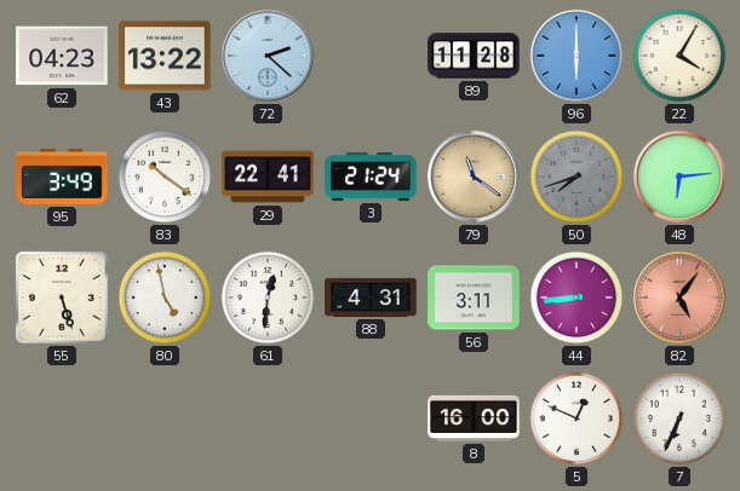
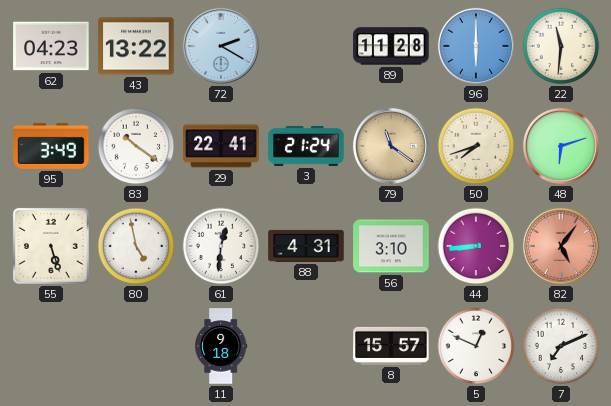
72: 2:22 -> 2:20 (221, 46)
22: 4:05 -> 11:31 (561, 46)
50 dial: grey -> cream (476, 146)
48: 6:14 -> 6:12 (561, 146)
56: 3:11 -> 3:10 (391, 246)
11: none -> 9:18 (221, 346)
8: 16:00 -> 15:57 (391, 346)
7: 6:34 -> 7:11 (561, 346)
